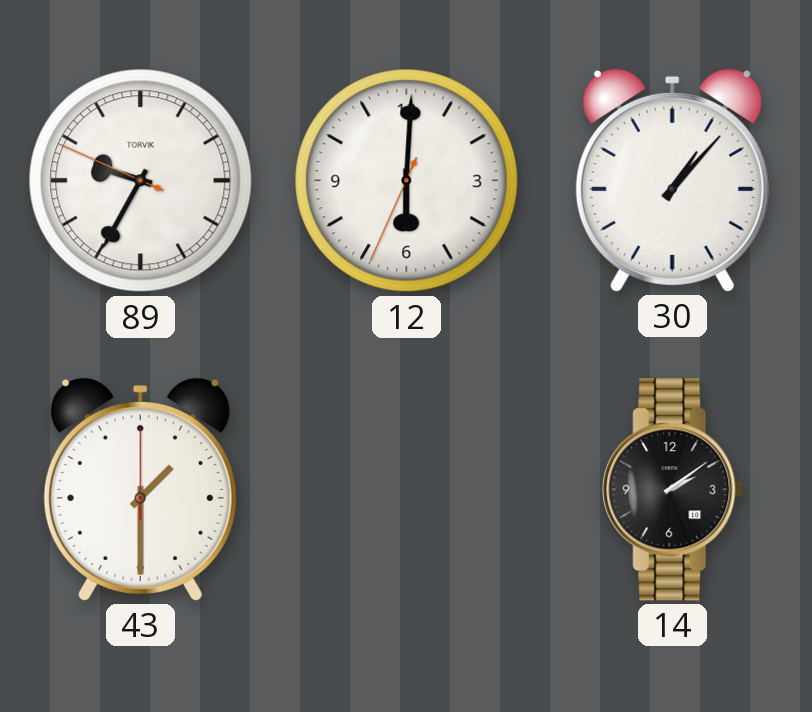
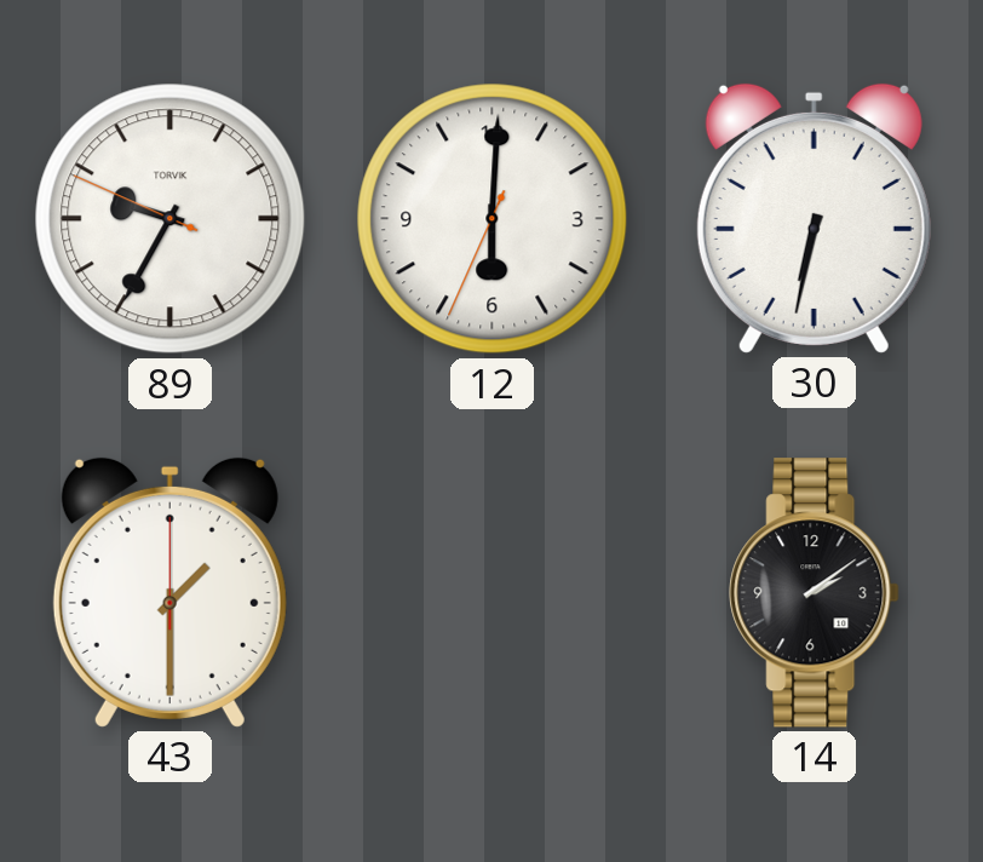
30: 1:07 -> 6:32 (814, 218)
